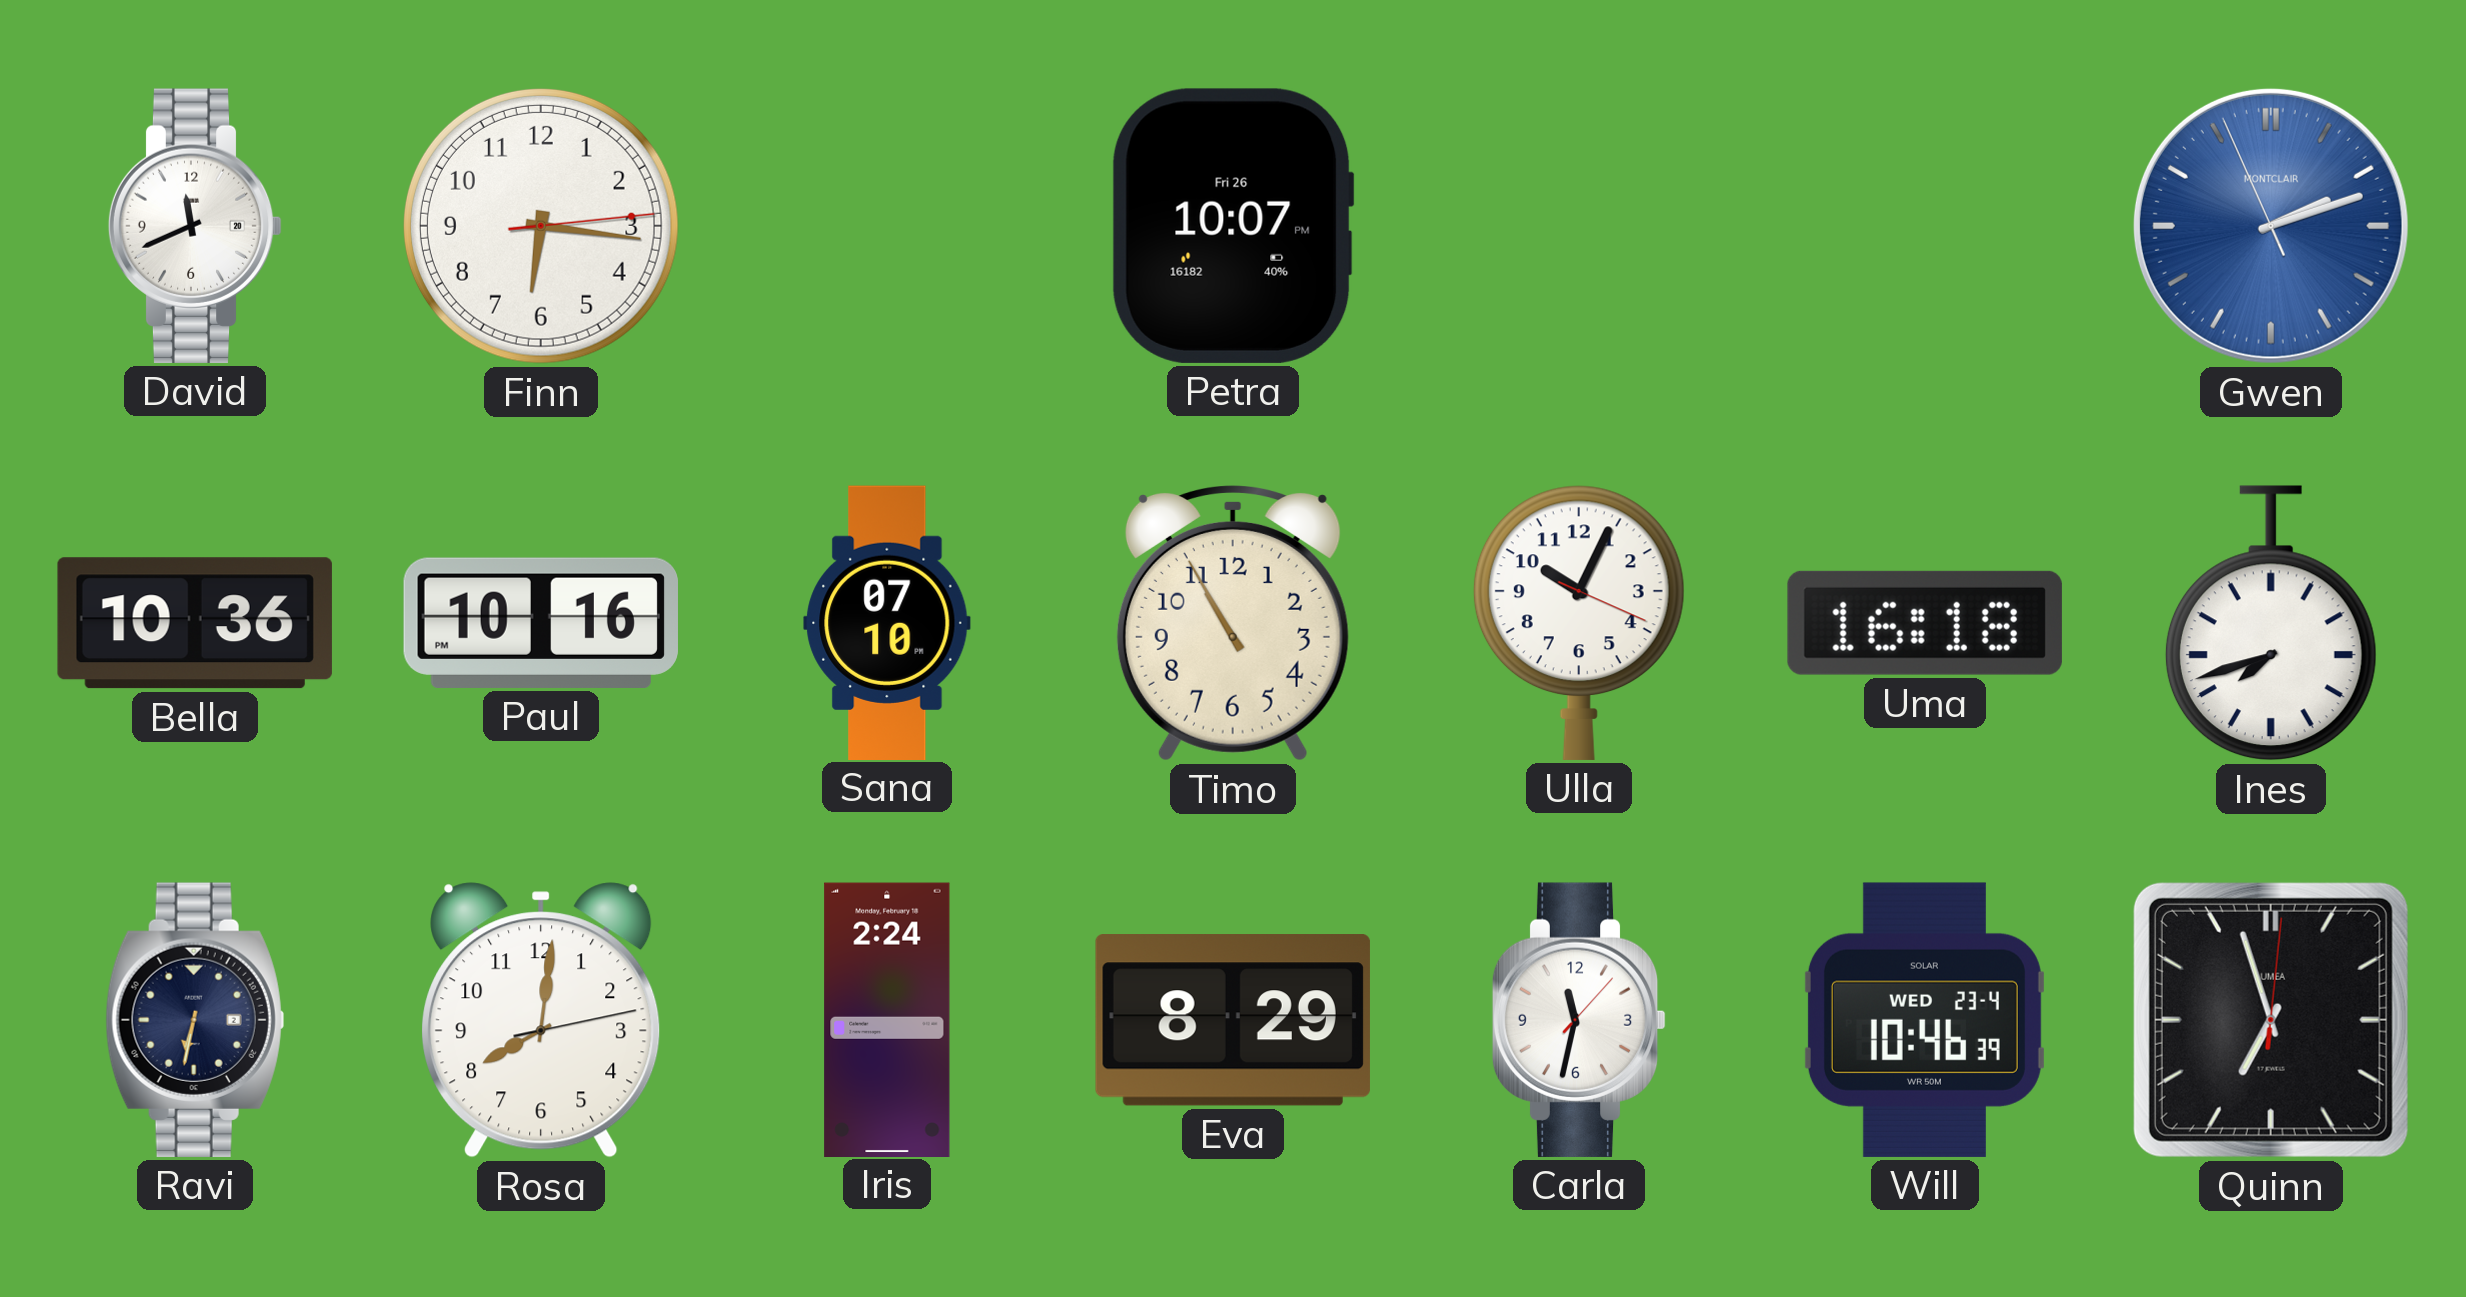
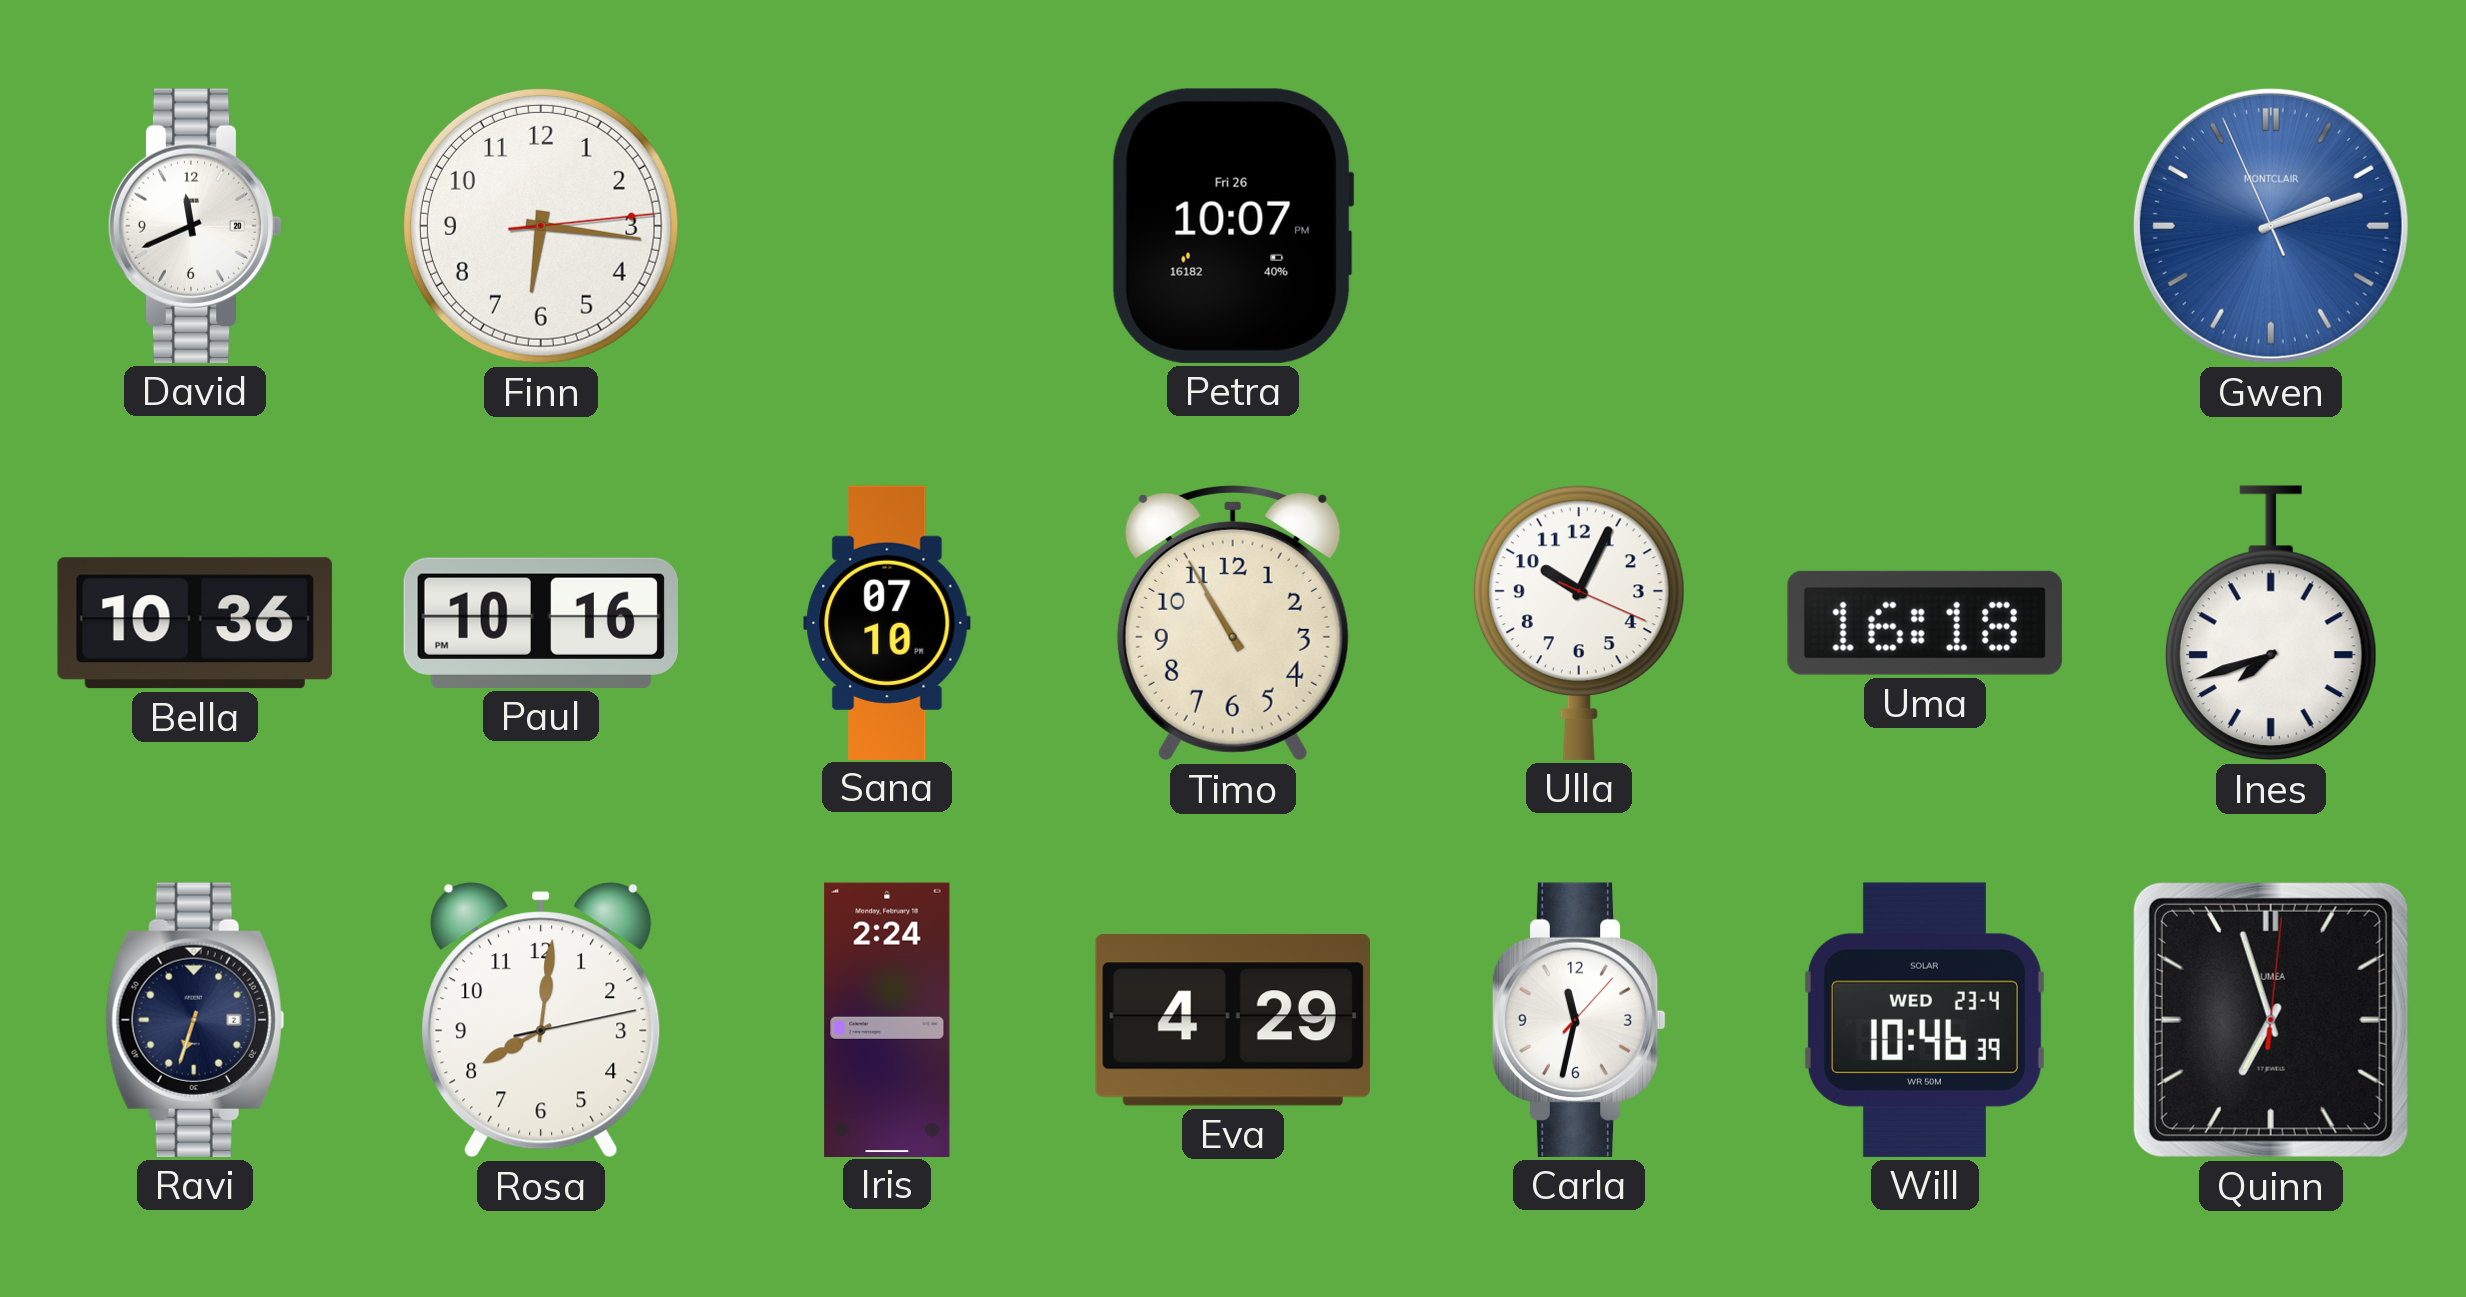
Ravi: 6:32 -> 6:33 (195, 1020)
Eva: 8:29 -> 4:29 (1233, 1020)
